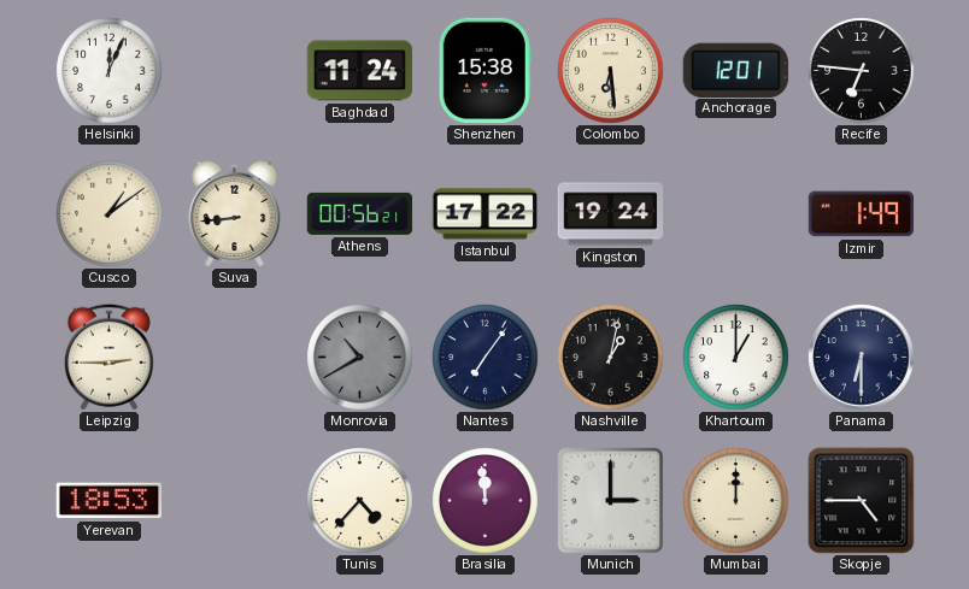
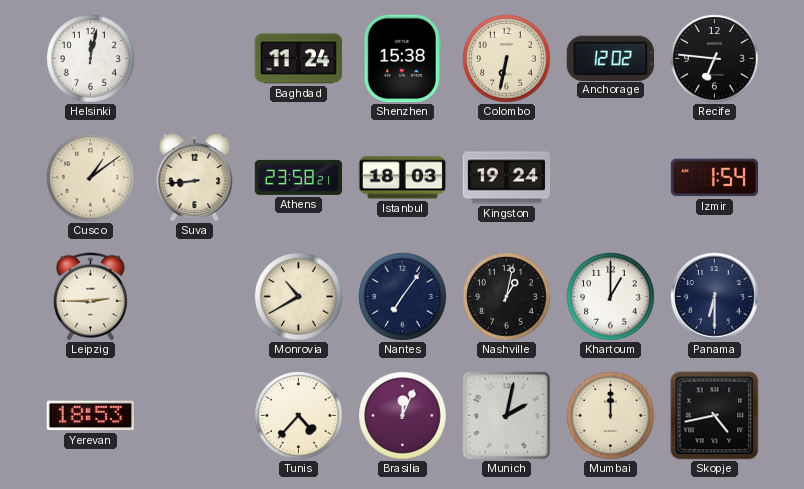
Helsinki: 12:04 -> 12:02 (91, 59)
Colombo: 6:29 -> 6:32 (507, 59)
Anchorage: 12:01 -> 12:02 (610, 58)
Athens: 00:56 -> 23:58 (299, 177)
Istanbul: 17:22 -> 18:03 (403, 178)
Izmir: 1:49 -> 1:54 (715, 178)
Monrovia dial: grey -> cream (299, 297)
Brasilia: 11:59 -> 12:04 (403, 416)
Munich: 3:00 -> 2:02 (507, 416)
Skopje: 4:45 -> 4:43 (715, 416)
